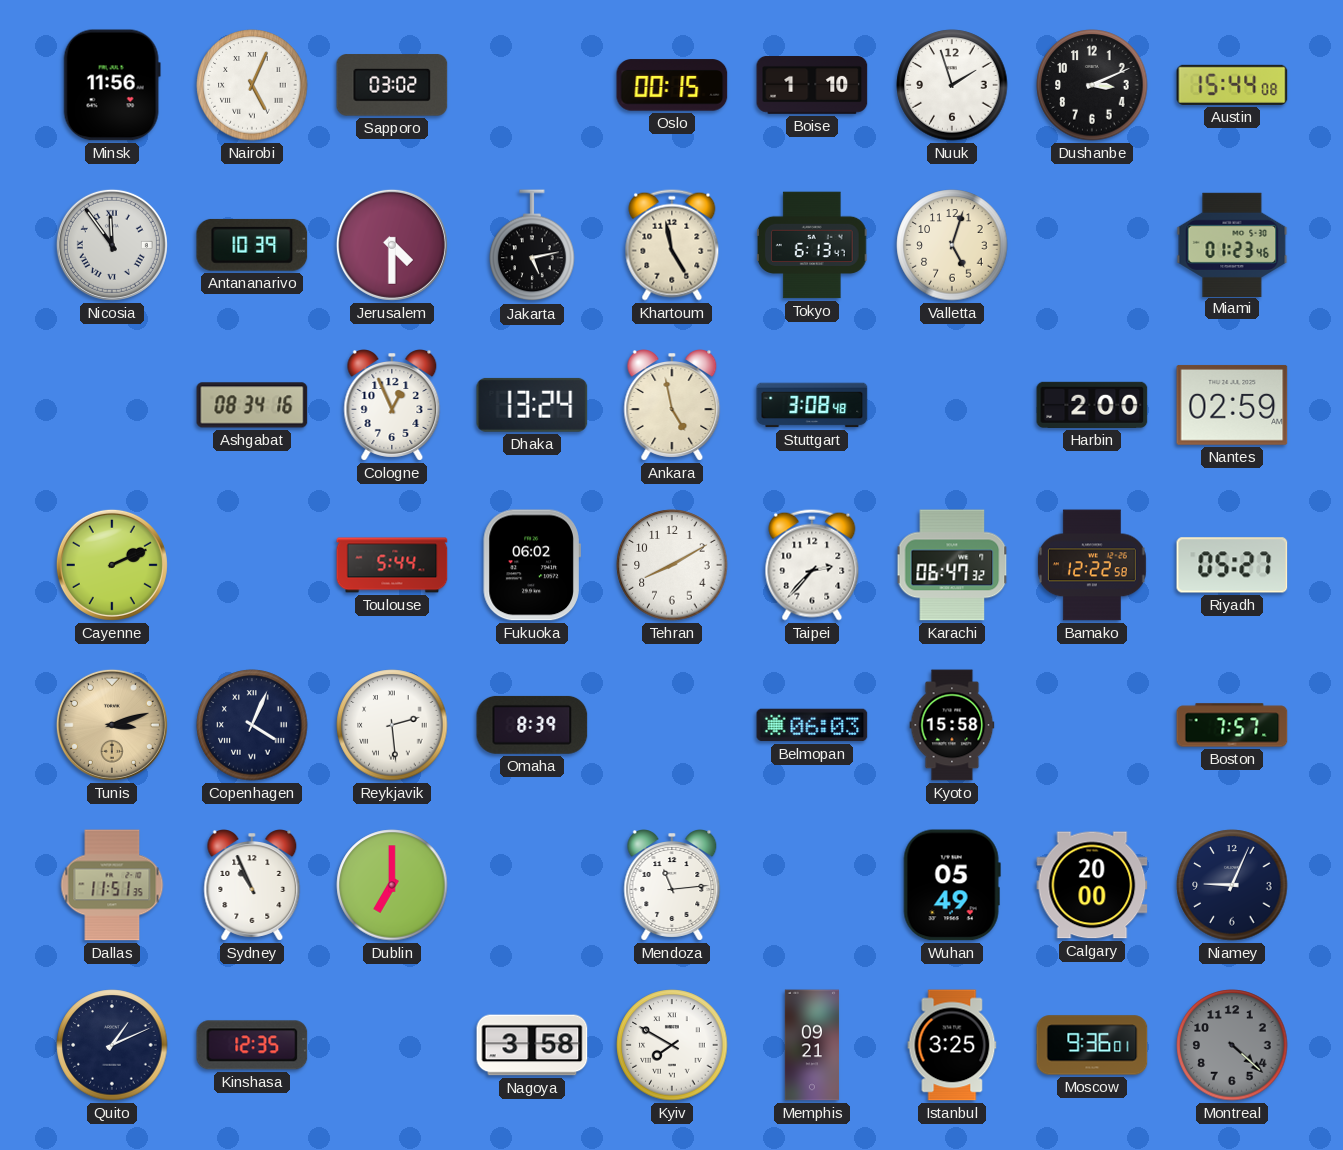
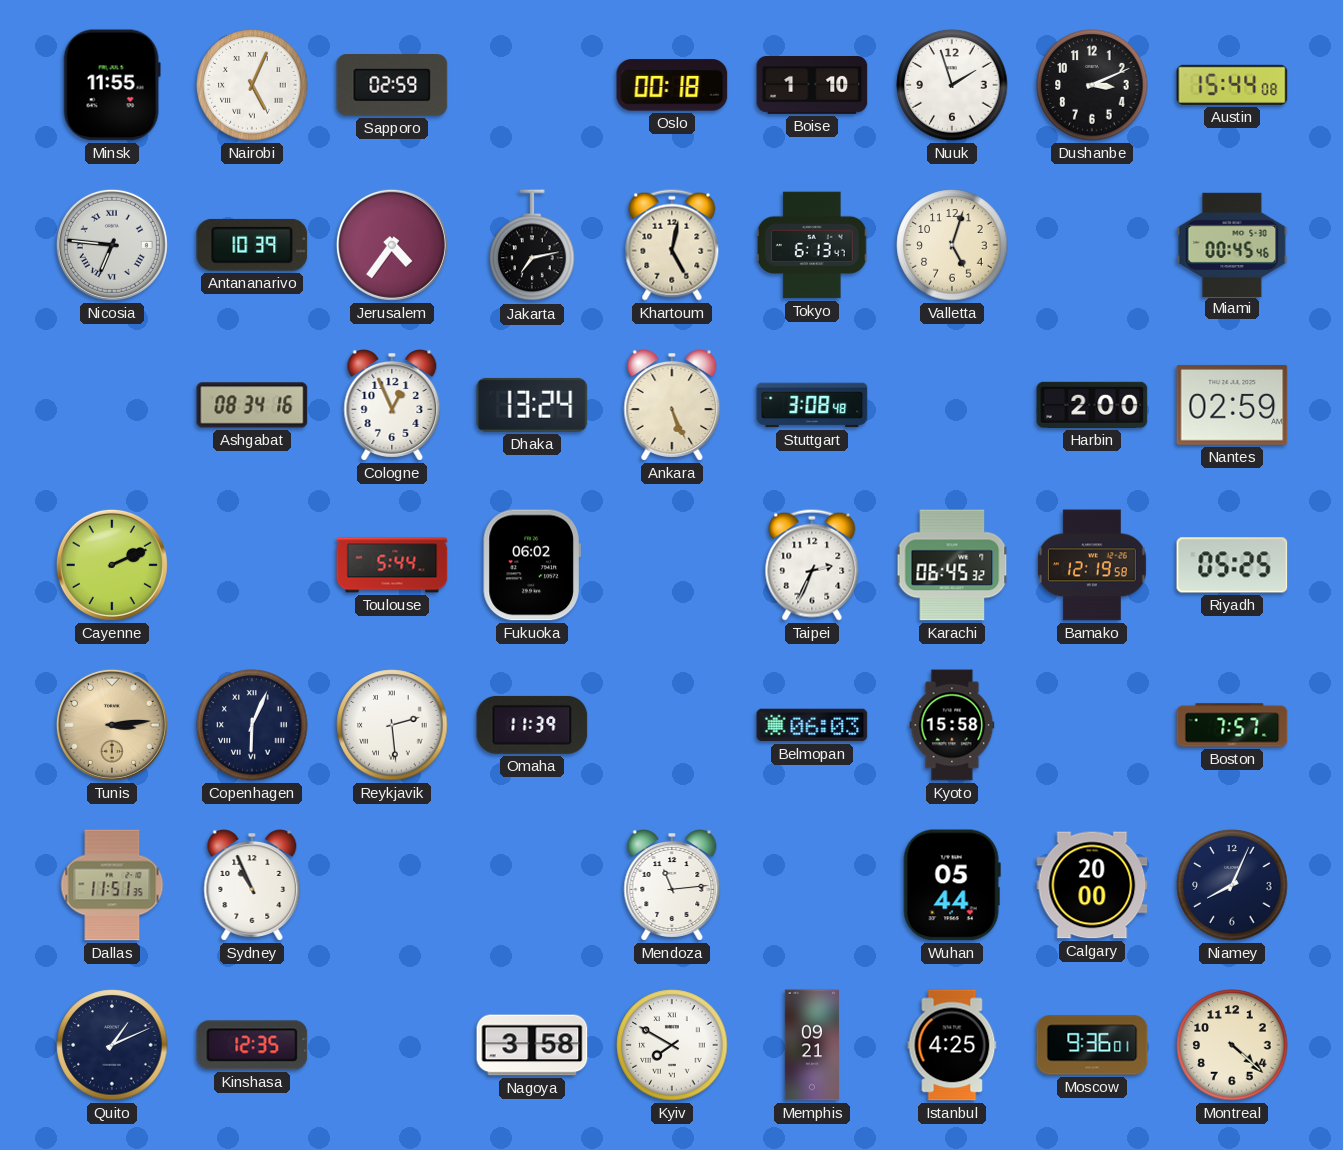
Minsk: 11:56 -> 11:55 (112, 85)
Sapporo: 03:02 -> 02:59 (392, 85)
Oslo: 00:15 -> 00:18 (672, 85)
Nicosia: 11:54 -> 6:46 (112, 245)
Jerusalem: 4:30 -> 4:36 (392, 245)
Jakarta: 5:13 -> 7:13 (532, 246)
Khartoum: 4:58 -> 5:02 (672, 245)
Miami: 01:23 -> 00:45 (1232, 244)
Ankara: 4:58 -> 5:26 (672, 405)
Tehran: 8:10 -> none (672, 565)
Taipei: 2:37 -> 2:34 (812, 565)
Karachi: 06:47 -> 06:45 (952, 565)
Bamako: 12:22 -> 12:19 (1092, 565)
Riyadh: 05:27 -> 05:25 (1232, 565)
Tunis: 3:12 -> 3:14 (112, 725)
Copenhagen: 4:04 -> 6:04 (252, 725)
Omaha: 8:39 -> 11:39 (532, 725)
Dublin: 7:00 -> none (392, 885)
Wuhan: 05:49 -> 05:44 (952, 885)
Niamey: 9:04 -> 8:04 (1232, 885)
Istanbul: 3:25 -> 4:25 (952, 1045)
Montreal dial: grey -> cream (1232, 1045)
